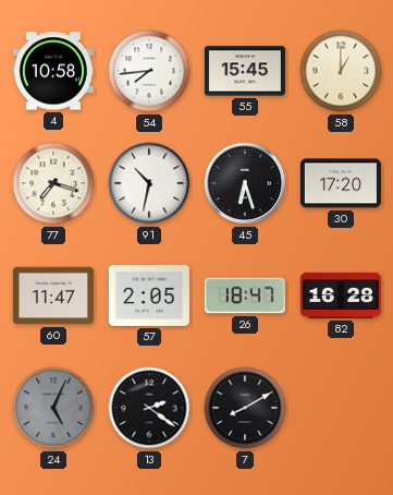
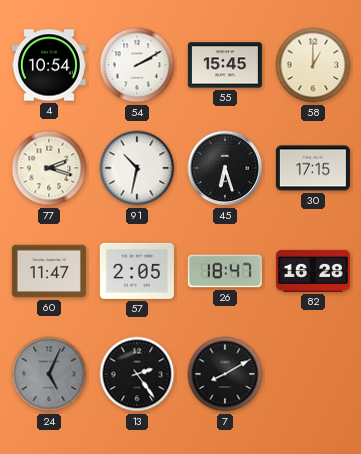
4: 10:58 -> 10:54 (49, 65)
54: 7:44 -> 2:10 (137, 65)
77: 7:18 -> 2:18 (49, 168)
30: 17:20 -> 17:15 (313, 168)
13: 2:21 -> 2:24 (137, 374)
